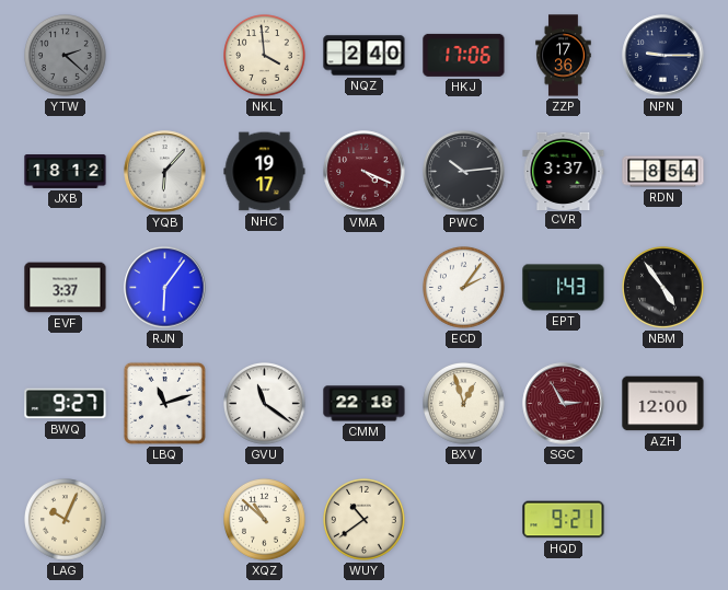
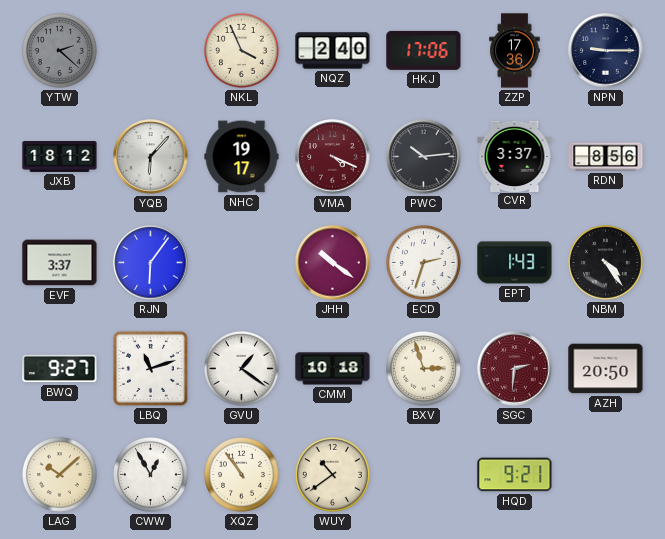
NKL: 3:59 -> 3:56 (242, 51)
RDN: 8:54 -> 8:56 (606, 157)
JHH: none -> 10:21 (333, 263)
ECD: 2:06 -> 2:33 (424, 263)
NBM: 4:54 -> 4:24 (606, 263)
GVU: 11:21 -> 1:21 (242, 369)
CMM: 22:18 -> 10:18 (333, 369)
BXV: 12:57 -> 2:57 (424, 369)
SGC: 2:55 -> 2:31 (515, 369)
AZH: 12:00 -> 20:50 (606, 369)
LAG: 10:04 -> 10:08 (60, 475)
CWW: none -> 12:55 (151, 475)
XQZ: 10:52 -> 10:54 (242, 475)
